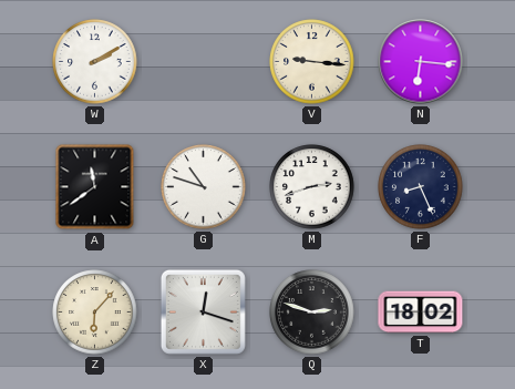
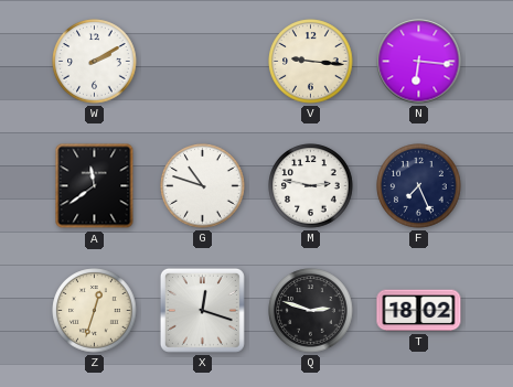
M: 2:42 -> 2:47 (311, 186)
F: 8:26 -> 7:26 (419, 186)
Z: 6:07 -> 12:33 (95, 311)
